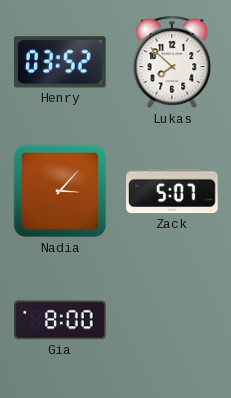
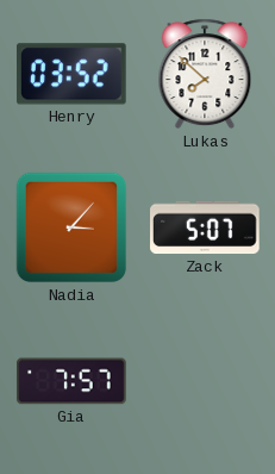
Gia: 8:00 -> 7:57 (71, 381)
